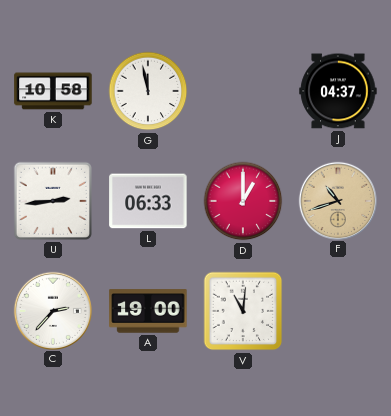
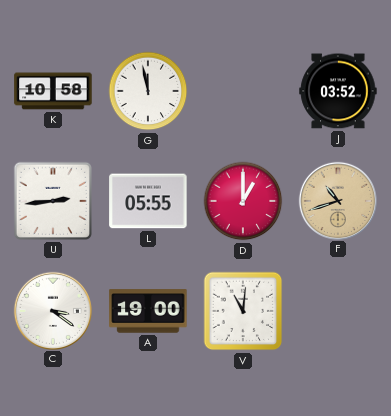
J: 04:37 -> 03:52 (338, 91)
L: 06:33 -> 05:55 (148, 201)
C: 2:37 -> 3:21 (52, 310)
